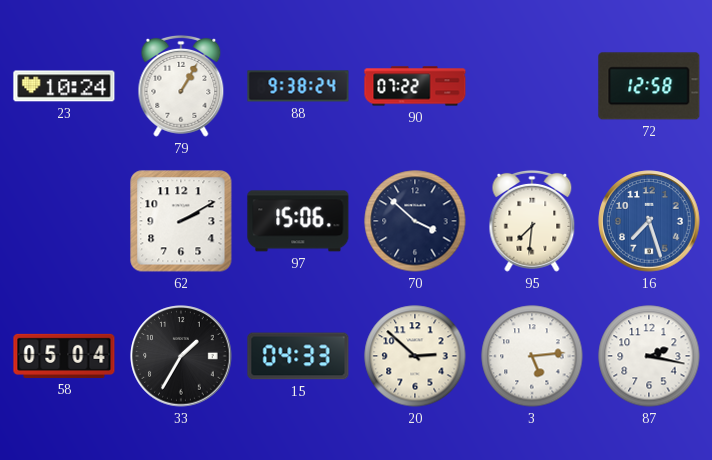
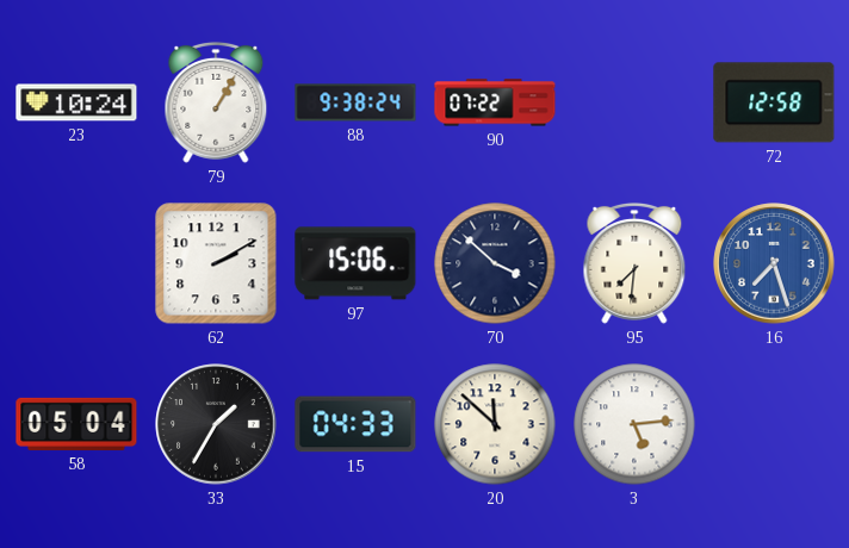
20: 2:52 -> 11:52 (495, 424)
87: 2:17 -> none (649, 356)
